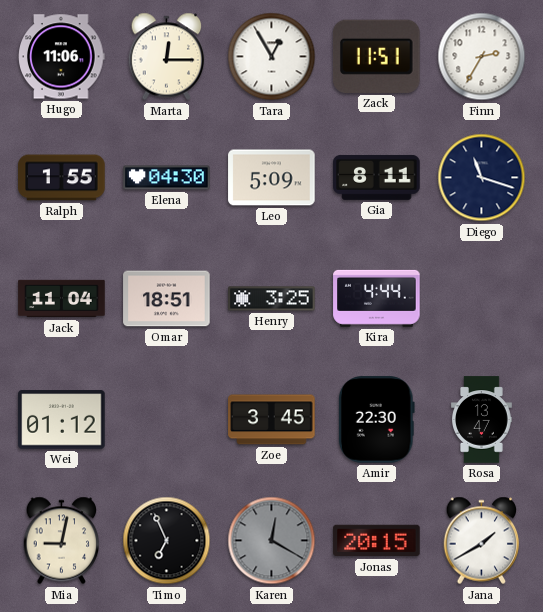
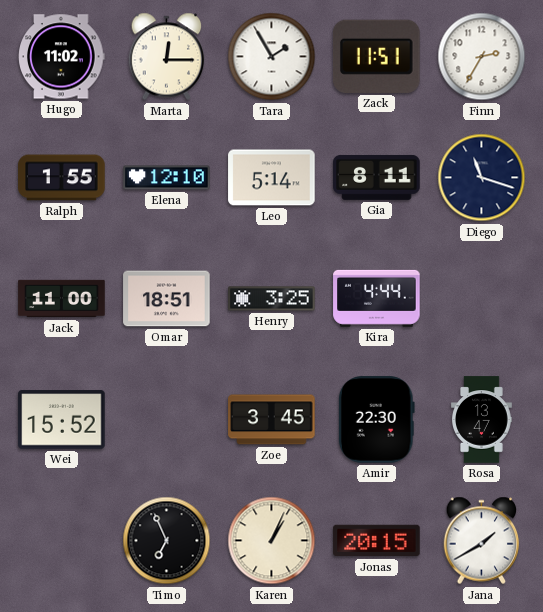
Hugo: 11:06 -> 11:02 (62, 57)
Tara: 12:55 -> 1:55 (272, 57)
Elena: 04:30 -> 12:10 (167, 178)
Leo: 5:09 -> 5:14 (272, 178)
Jack: 11:04 -> 11:00 (62, 299)
Wei: 01:12 -> 15:52 (62, 420)
Mia: 9:02 -> none (62, 541)
Karen: 12:20 -> 1:04 (272, 541)
Karen dial: grey -> cream (272, 541)
